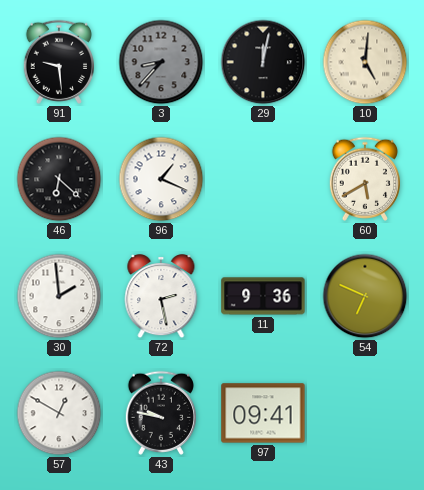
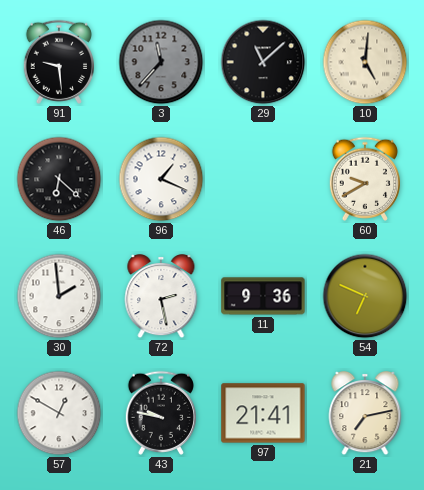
3: 8:37 -> 11:37 (161, 62)
29: 12:02 -> 11:08 (263, 62)
60: 5:40 -> 9:40 (364, 179)
97: 09:41 -> 21:41 (263, 413)
21: none -> 7:13 (365, 414)
